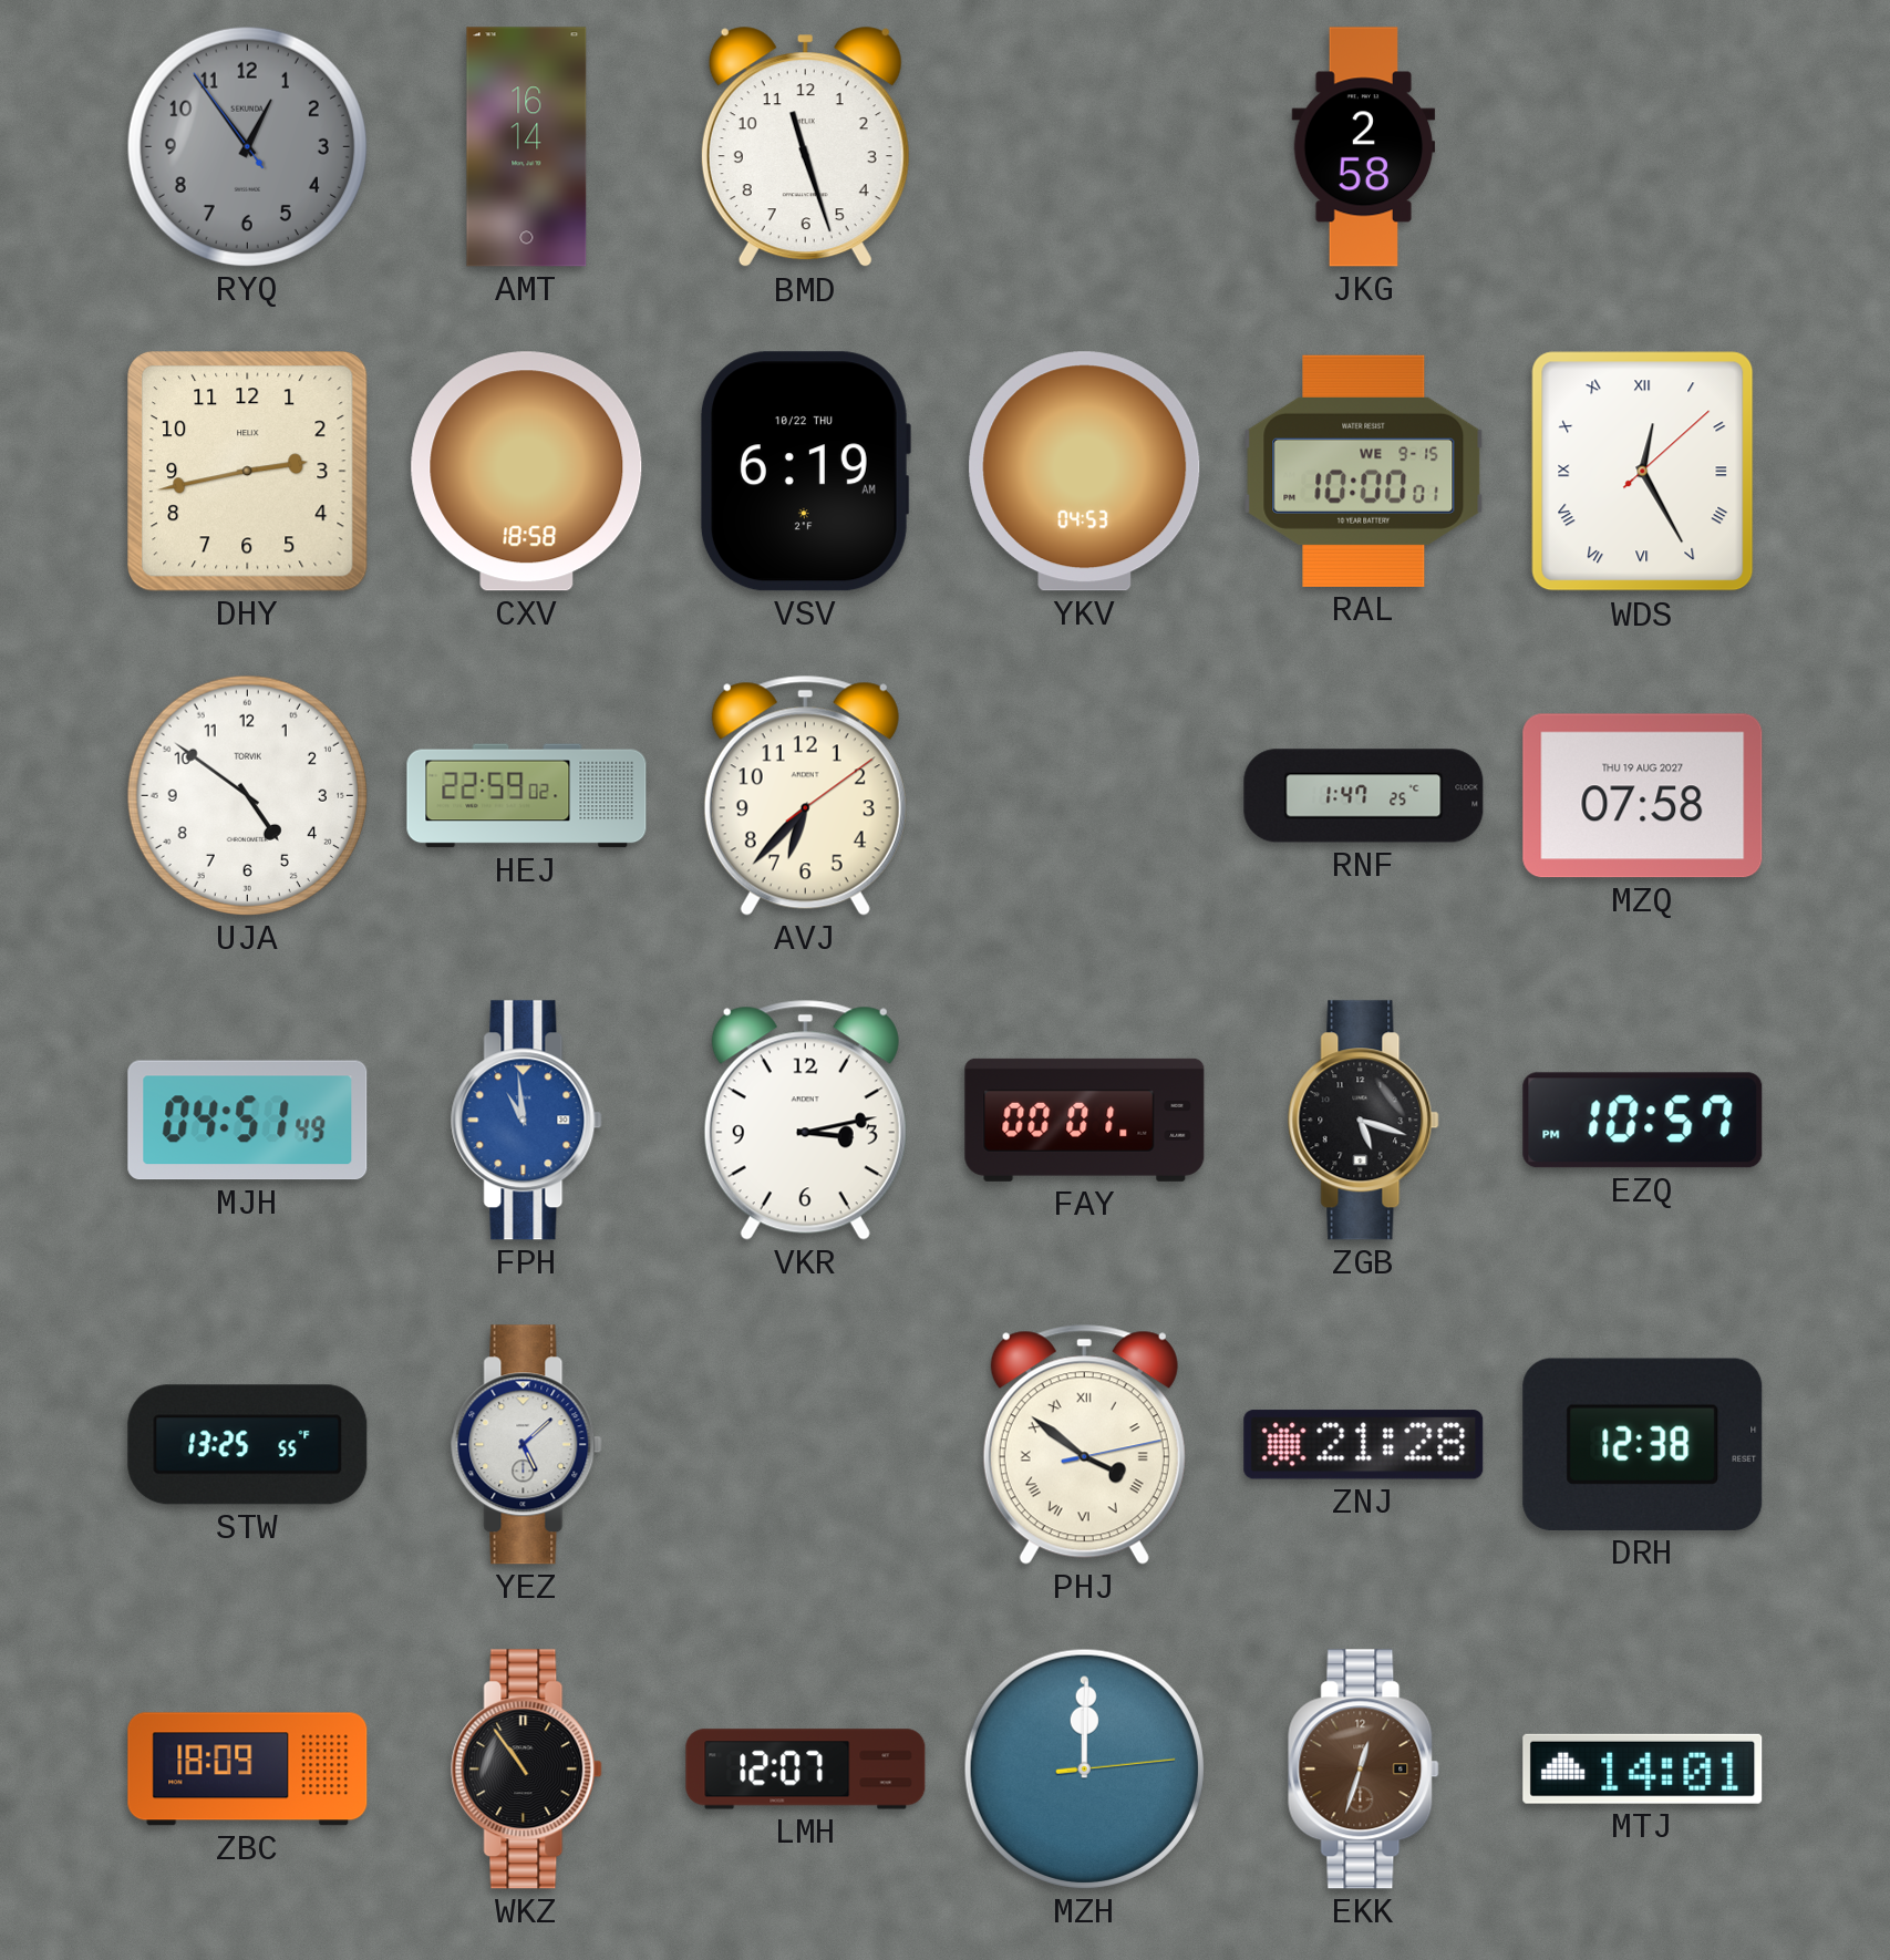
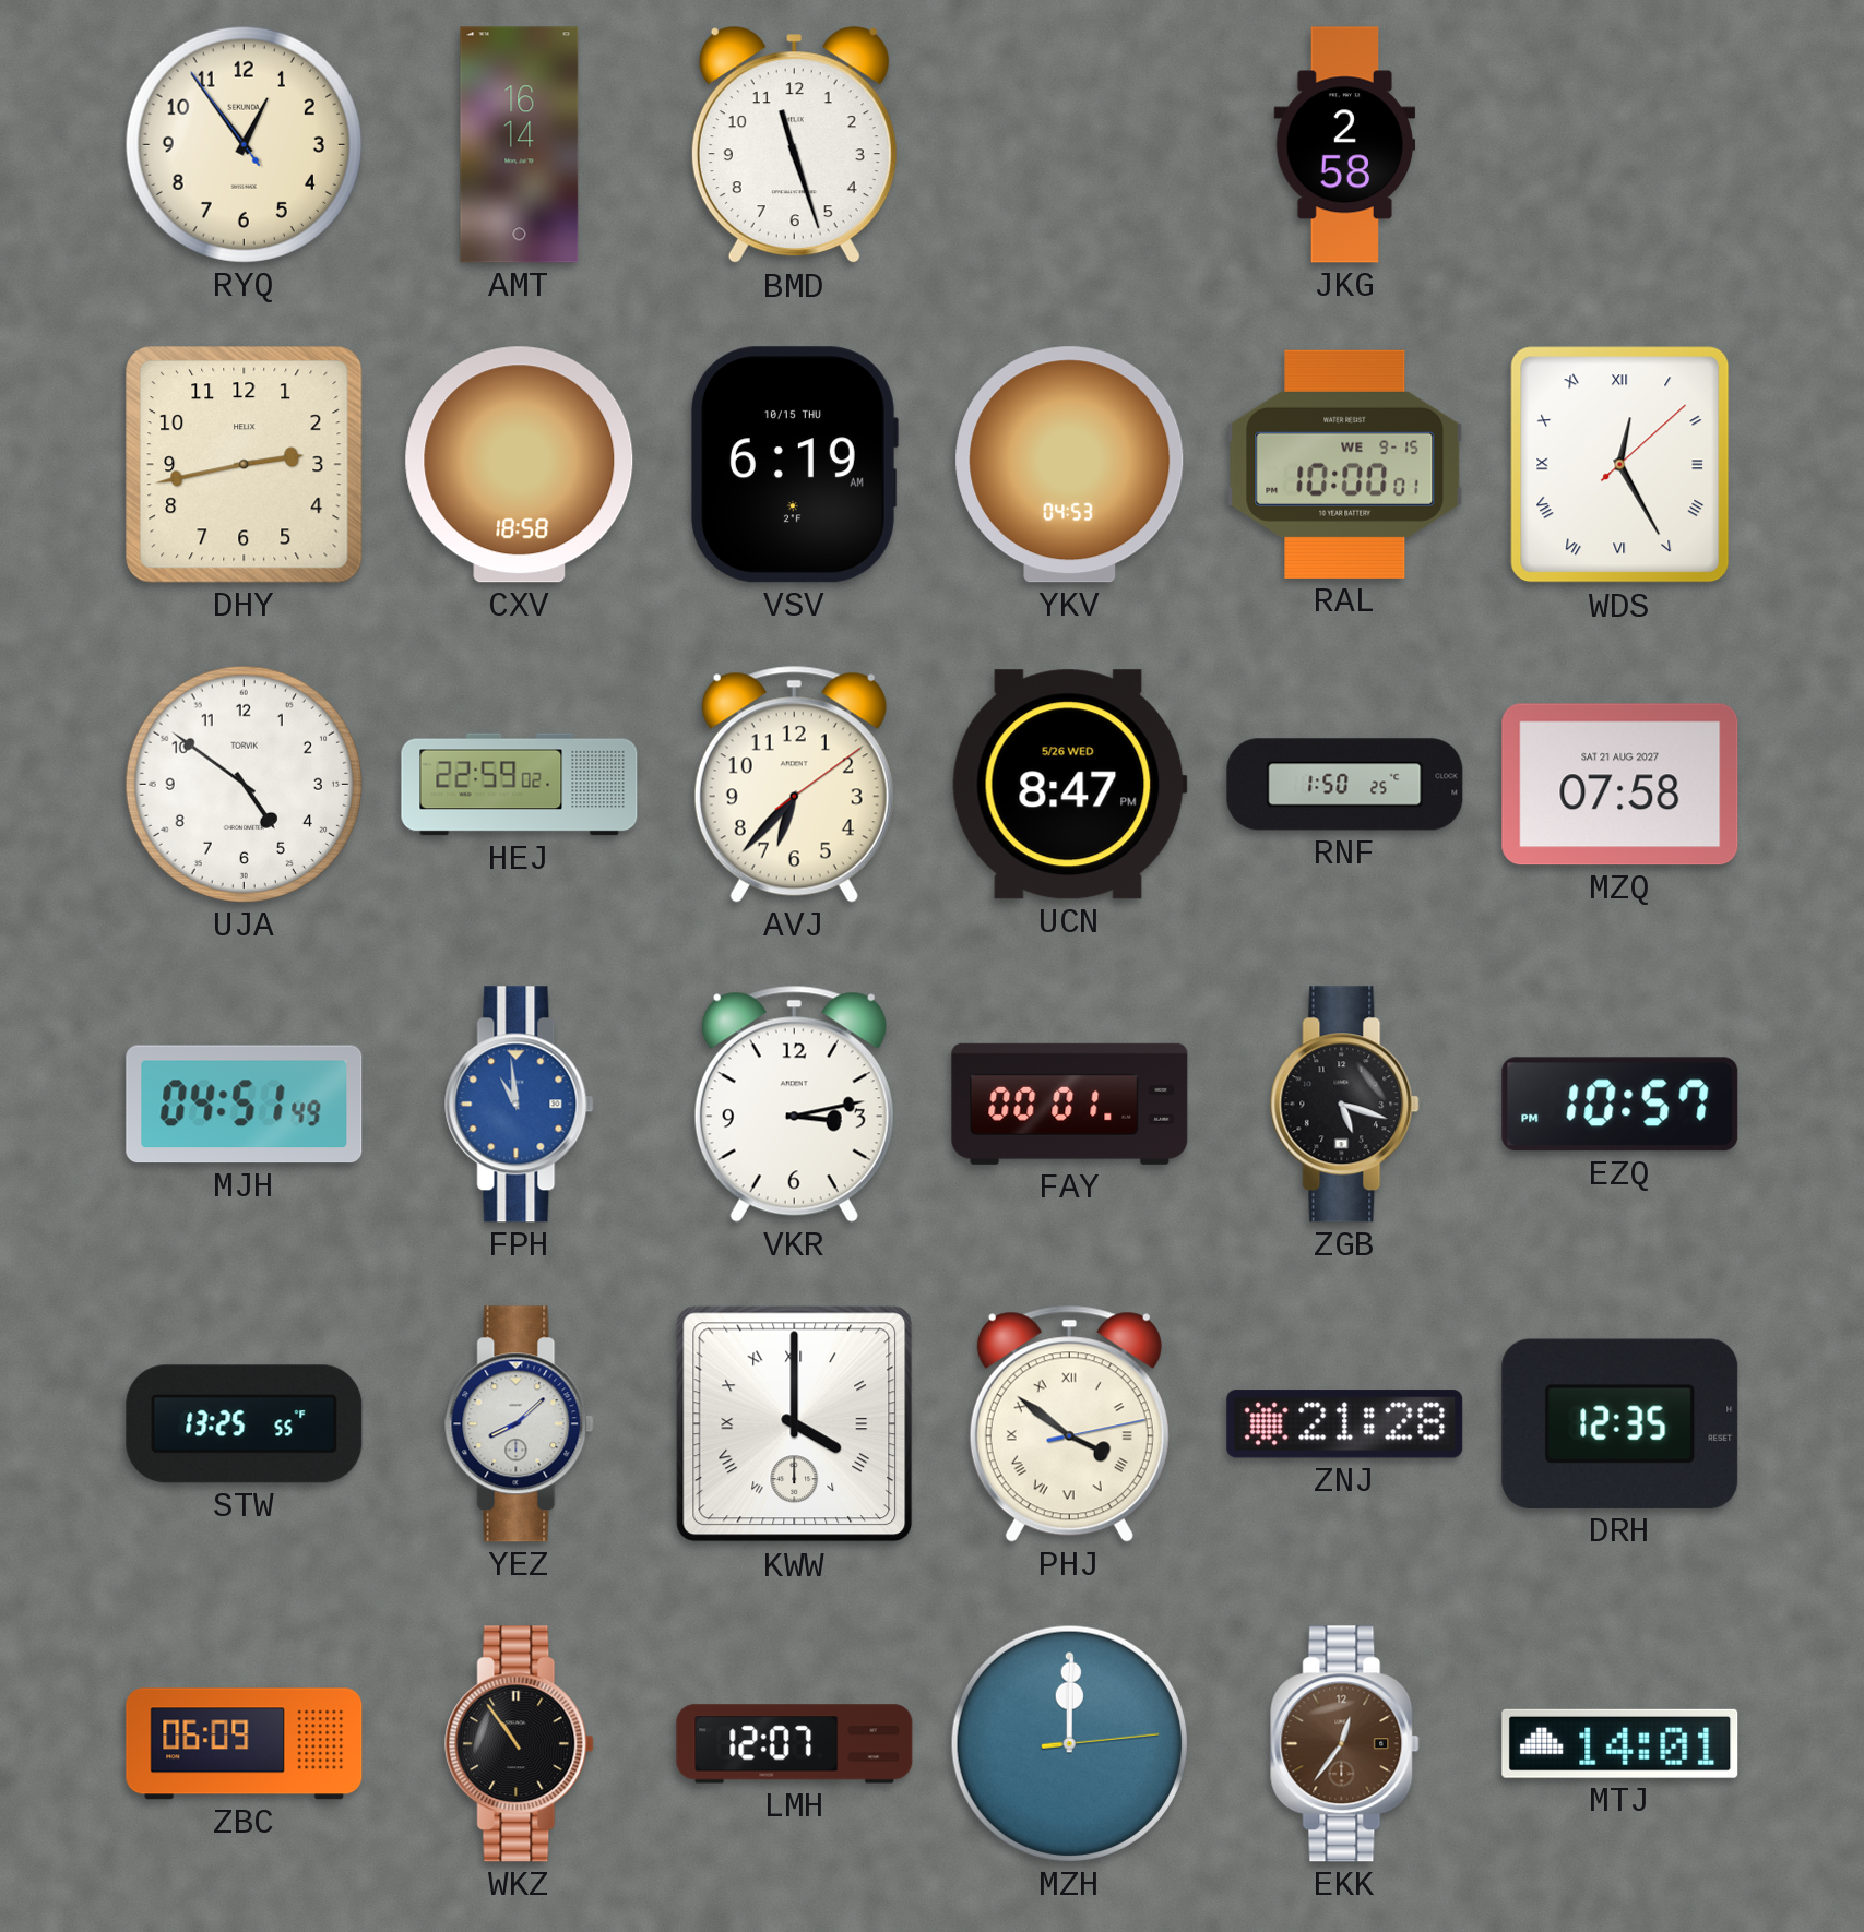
RYQ dial: grey -> cream (244, 144)
VSV date: 10/22 THU -> 10/15 THU (794, 465)
UCN: none -> 8:47 (1069, 785)
RNF: 1:47 -> 1:50 (1345, 785)
MZQ date: THU 19 AUG 2027 -> SAT 21 AUG 2027 (1620, 785)
YEZ: 5:08 -> 8:08 (520, 1424)
KWW: none -> 4:00 (795, 1424)
DRH: 12:38 -> 12:35 (1620, 1423)
ZBC: 18:09 -> 06:09 (245, 1744)
EKK: 12:33 -> 12:36 (1345, 1744)
